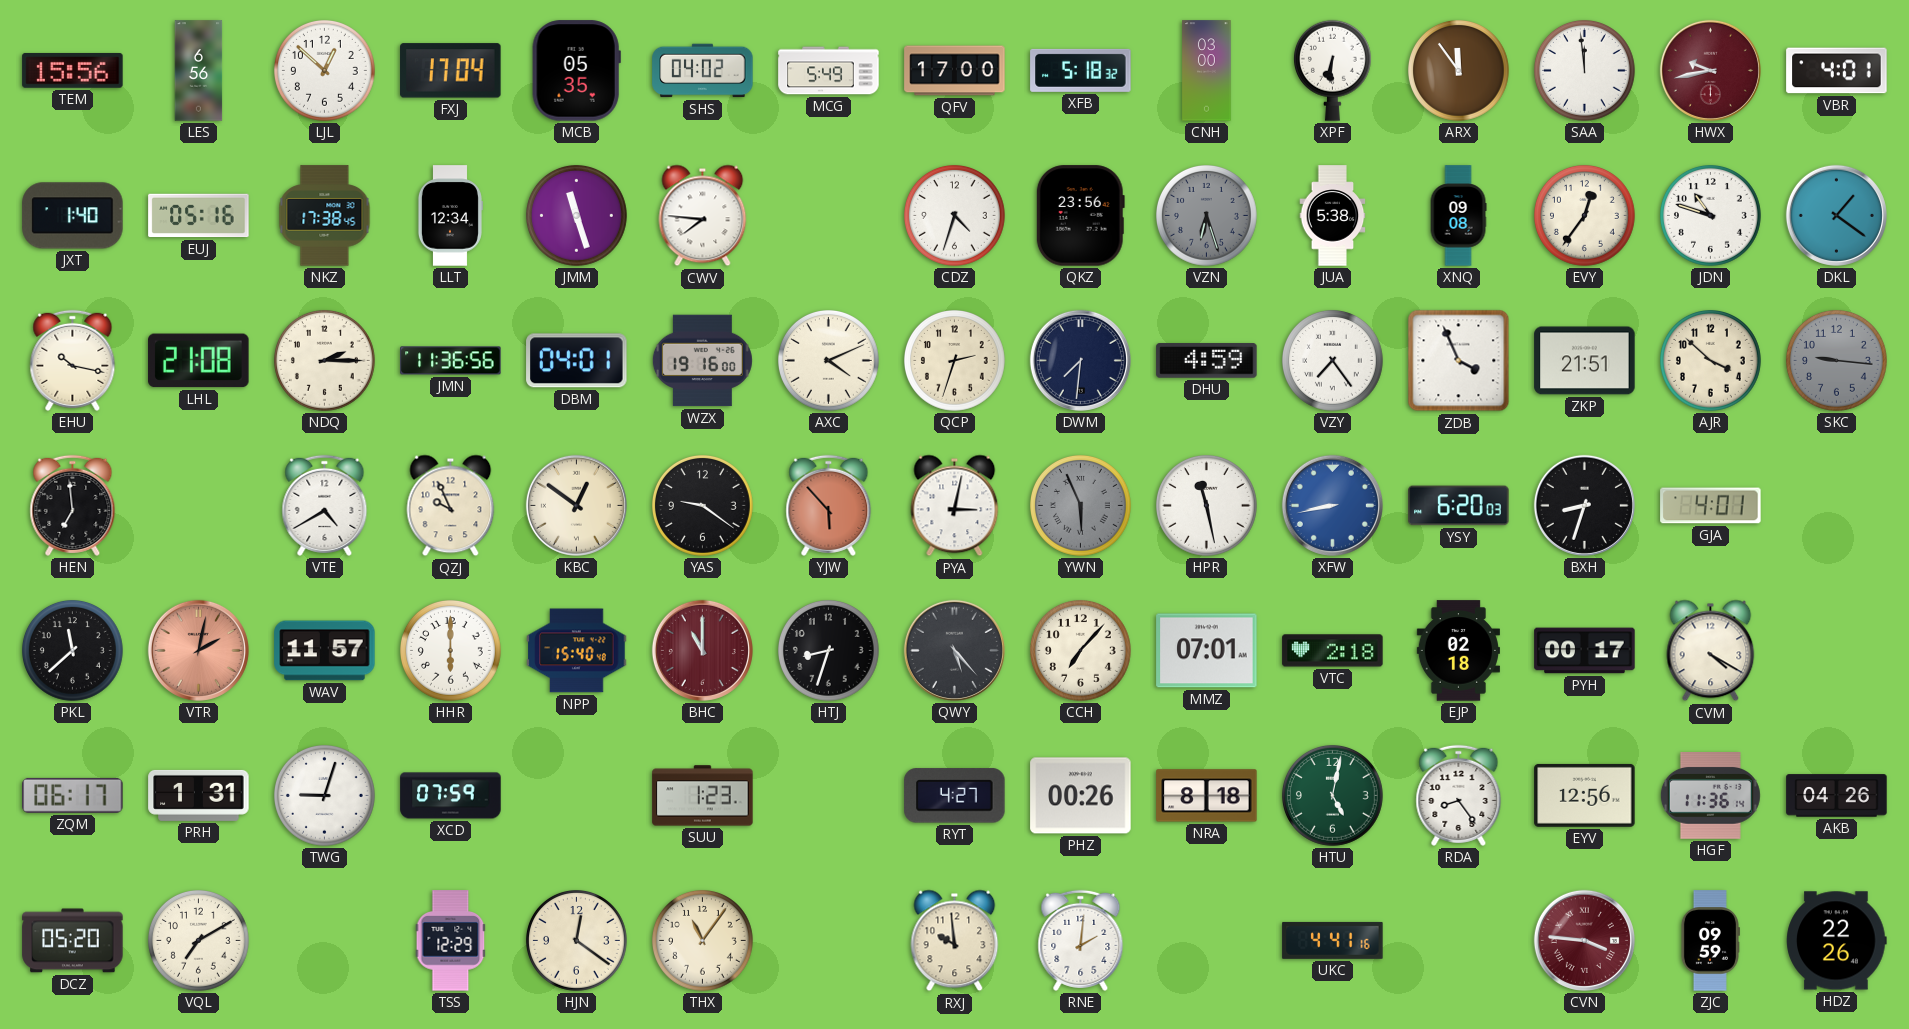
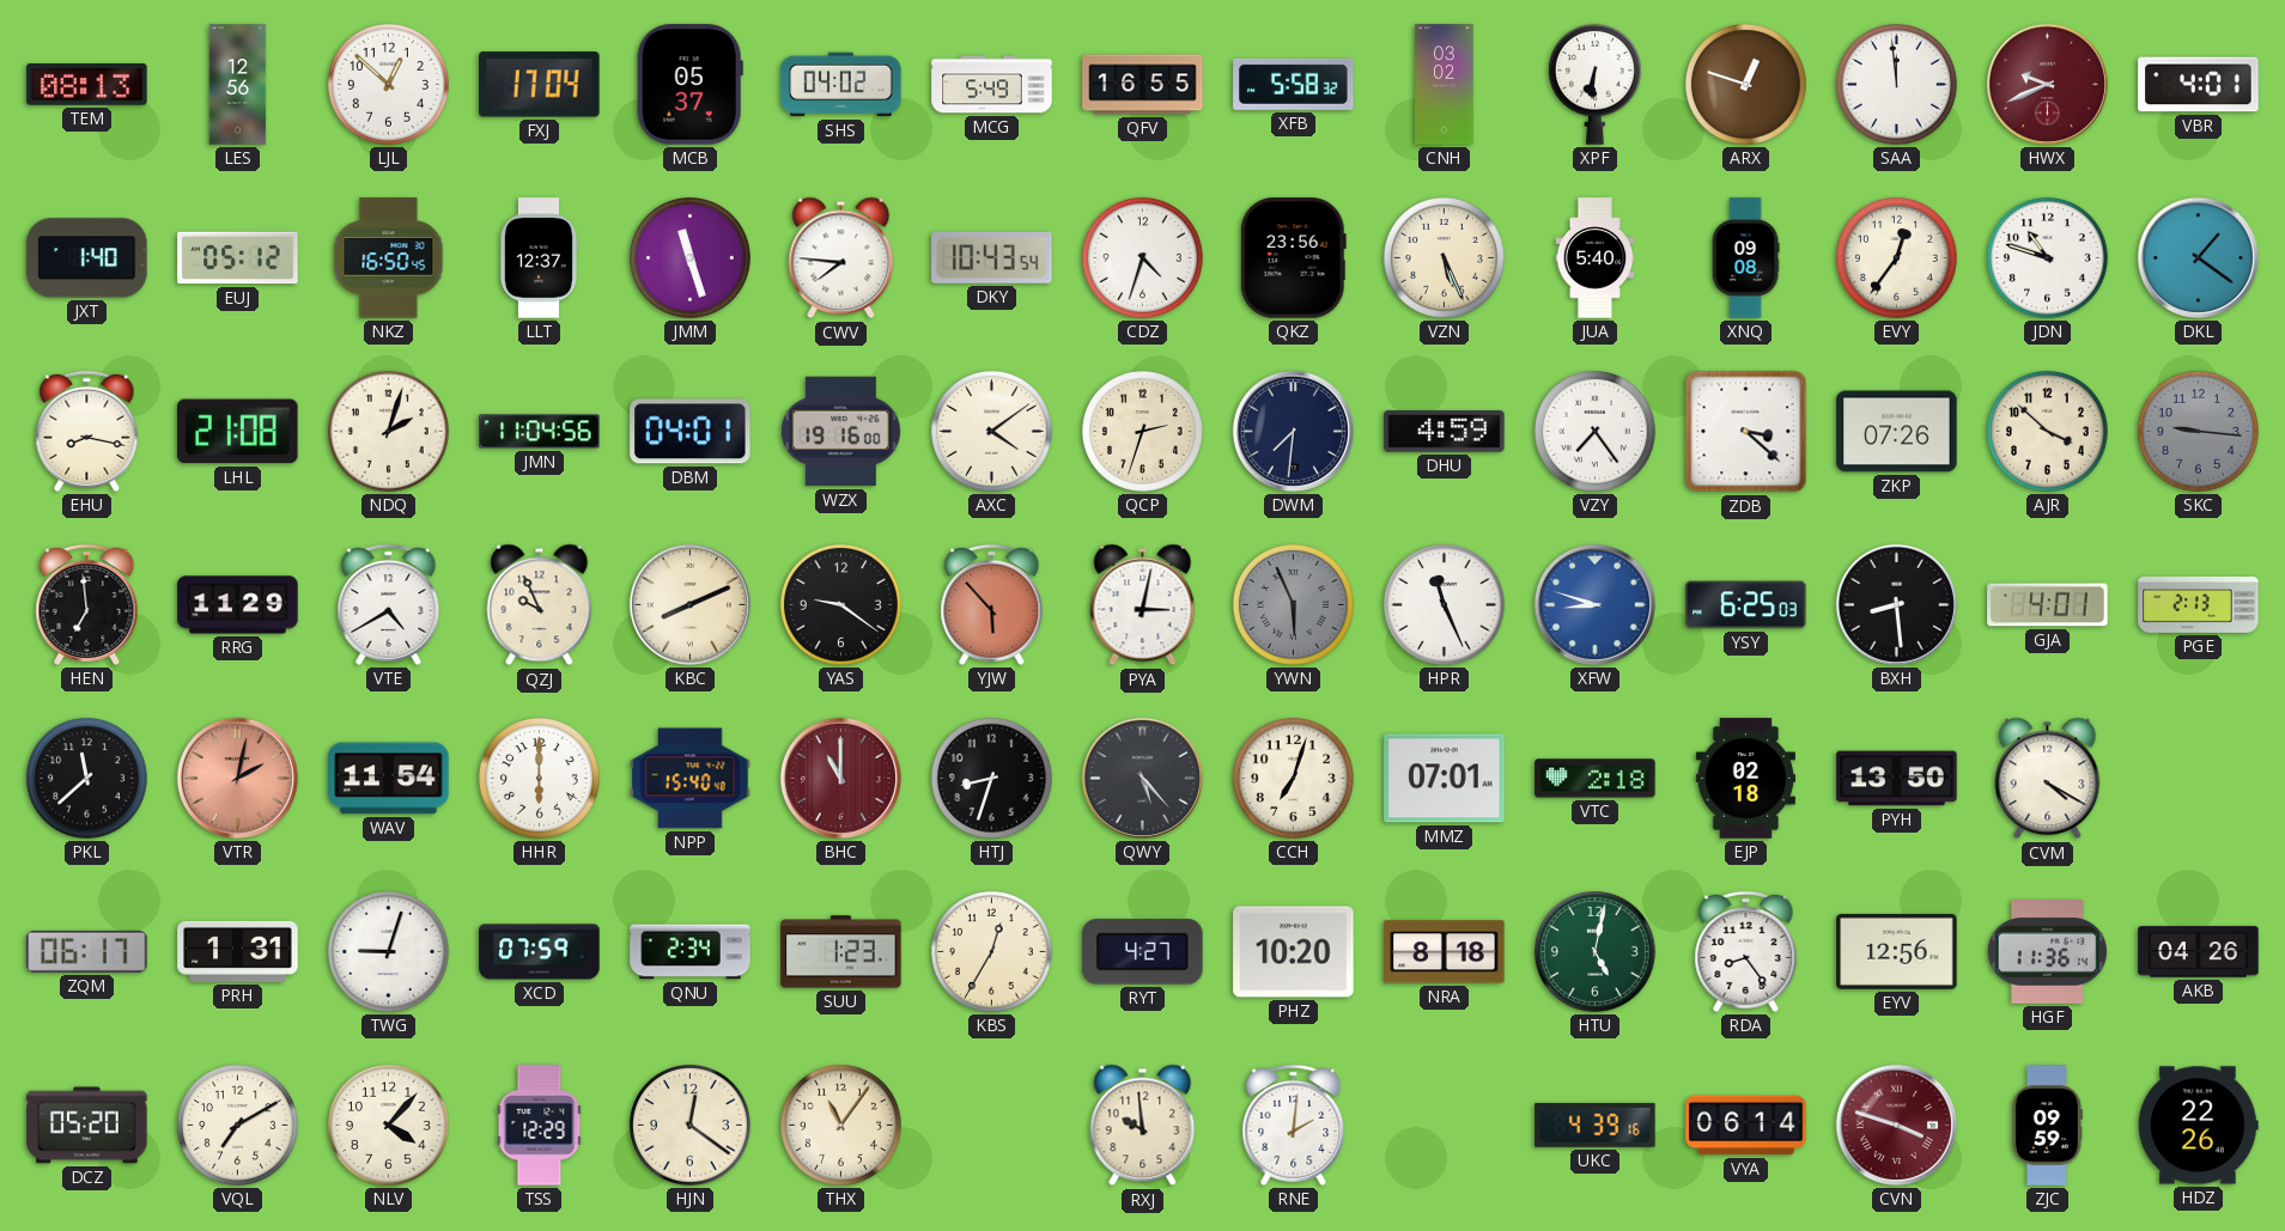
TEM: 15:56 -> 08:13 (87, 85)
LES: 6:56 -> 12:56 (238, 85)
MCB: 05:35 -> 05:37 (689, 85)
QFV: 17:00 -> 16:55 (1143, 85)
XFB: 5:18 -> 5:58 (1294, 84)
CNH: 03:00 -> 03:02 (1445, 85)
ARX: 11:54 -> 12:48 (1746, 85)
HWX: 9:43 -> 9:41 (2047, 84)
EUJ: 05:16 -> 05:12 (238, 258)
NKZ: 17:38 -> 16:50 (389, 258)
LLT: 12:34 -> 12:37 (539, 258)
DKY: none -> 10:43 (992, 257)
VZN: 6:27 -> 5:26 (1445, 258)
VZN dial: grey -> cream (1445, 258)
JUA: 5:38 -> 5:40 (1596, 258)
EHU: 10:17 -> 8:17 (87, 431)
NDQ: 2:15 -> 2:03 (389, 432)
JMN: 11:36 -> 11:04 (540, 432)
AXC: 4:11 -> 4:09 (992, 432)
ZDB: 3:56 -> 3:22 (1746, 432)
ZKP: 21:51 -> 07:26 (1897, 432)
RRG: none -> 11:29 (238, 605)
KBC: 12:51 -> 8:11 (689, 604)
HPR: 11:28 -> 11:26 (1445, 605)
XFW: 8:43 -> 8:48 (1594, 604)
YSY: 6:20 -> 6:25 (1746, 605)
BXH: 8:33 -> 8:29 (1896, 604)
PGE: none -> 2:13 (2199, 604)
WAV: 11:57 -> 11:54 (389, 779)
CCH: 7:07 -> 7:03 (1294, 779)
PYH: 00:17 -> 13:50 (1897, 779)
QNU: none -> 2:34 (691, 952)
KBS: none -> 12:35 (992, 952)
PHZ: 00:26 -> 10:20 (1294, 952)
NLV: none -> 4:07 (389, 1126)
UKC: 4:41 -> 4:39 (1596, 1125)
VYA: none -> 06:14 (1746, 1126)
CVN: 3:46 -> 3:48 (1896, 1125)
